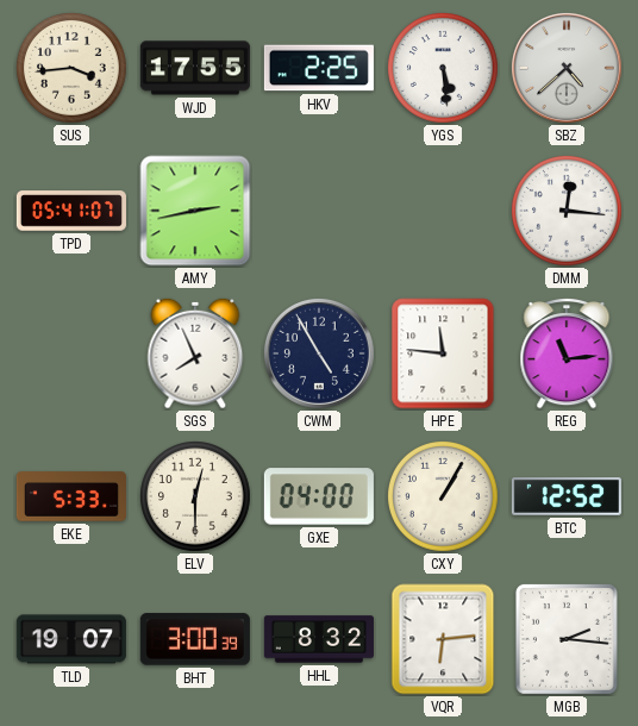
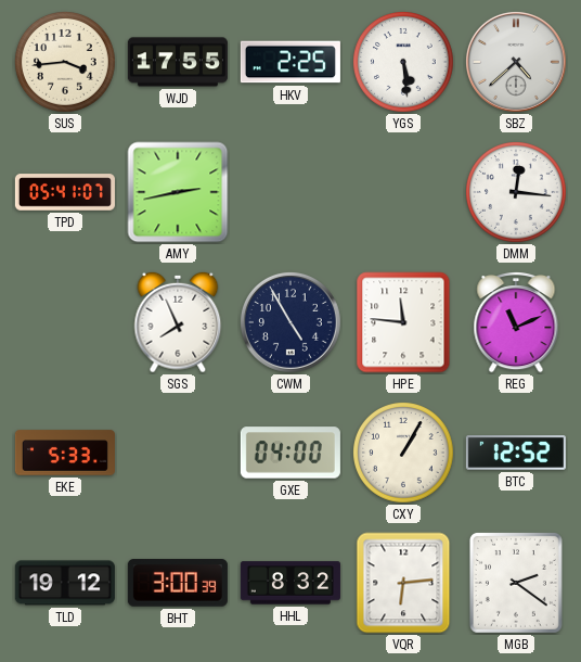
REG: 11:14 -> 11:11 (516, 323)
ELV: 12:30 -> none (196, 497)
TLD: 19:07 -> 19:12 (65, 583)
MGB: 2:16 -> 2:21 (516, 583)
